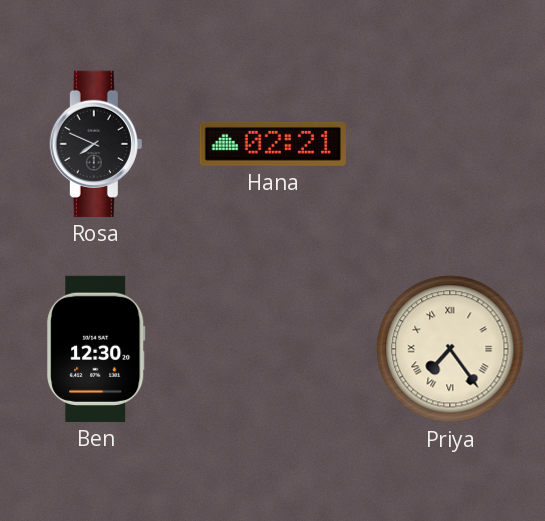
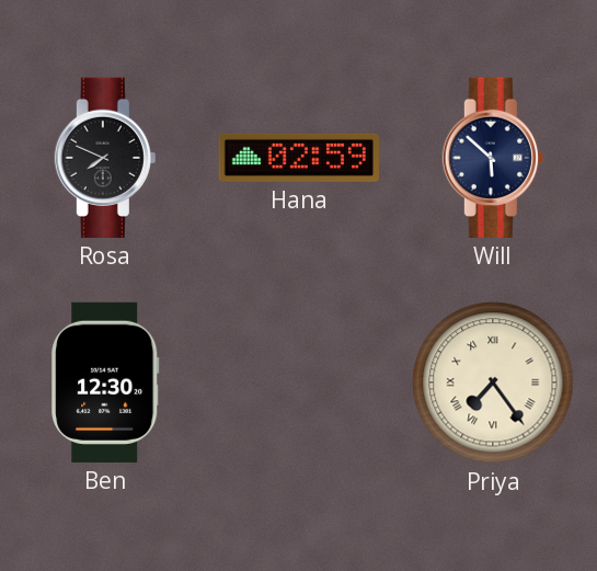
Hana: 02:21 -> 02:59 (299, 158)
Will: none -> 5:52 (493, 158)
